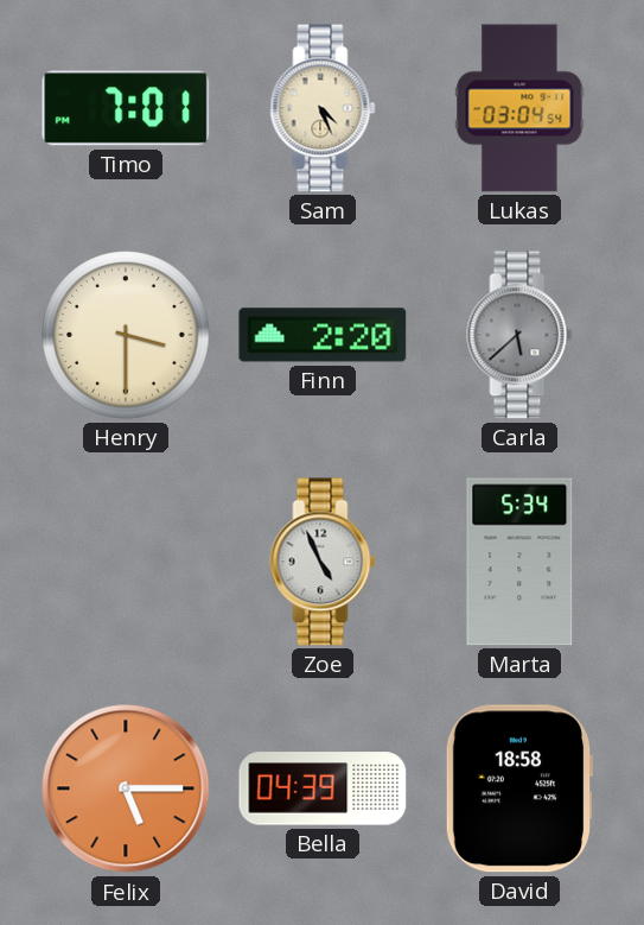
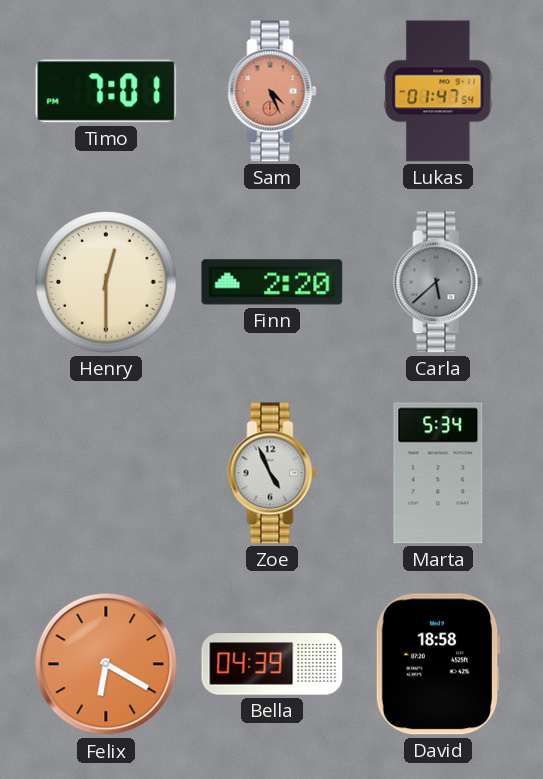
Sam dial: cream -> salmon (272, 91)
Lukas: 03:04 -> 01:47 (438, 91)
Henry: 3:30 -> 12:30 (106, 282)
Felix: 5:15 -> 6:20 (106, 664)
